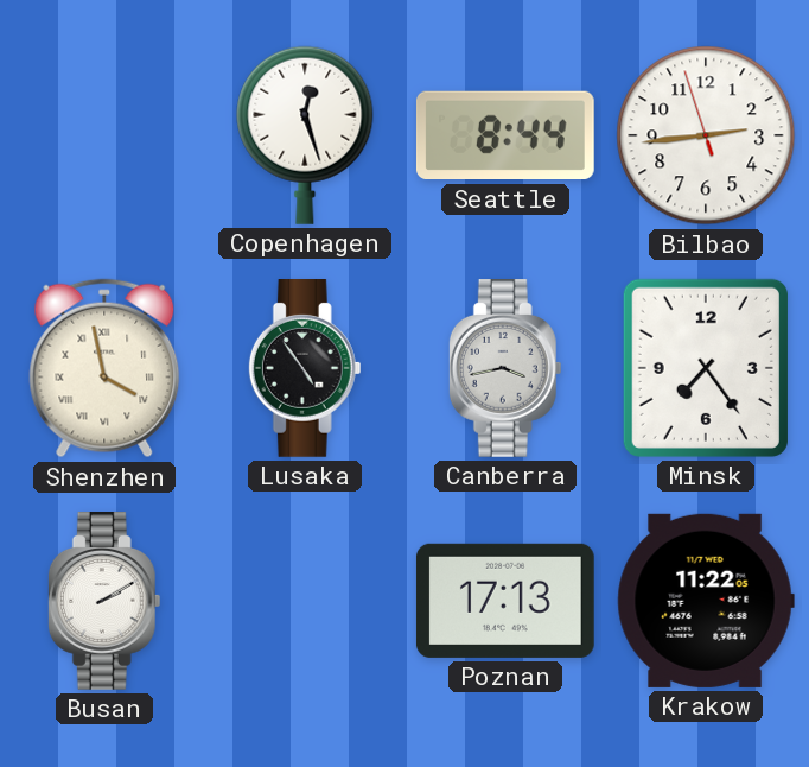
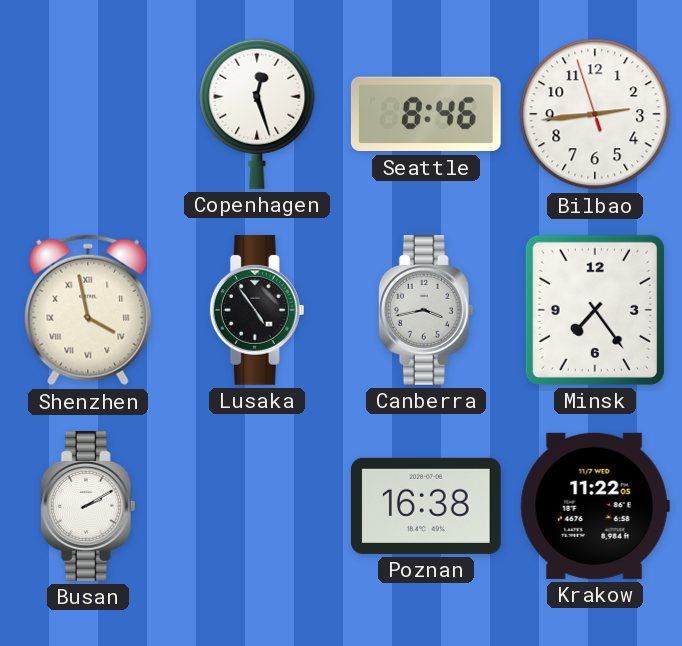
Seattle: 8:44 -> 8:46 (426, 114)
Poznan: 17:13 -> 16:38 (426, 506)
